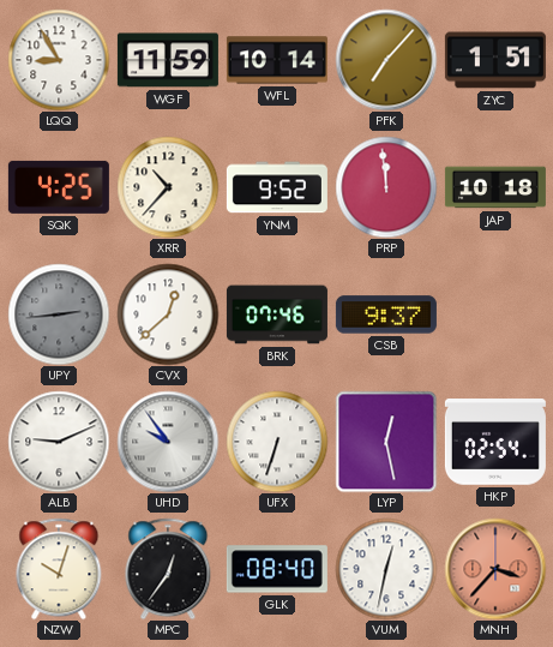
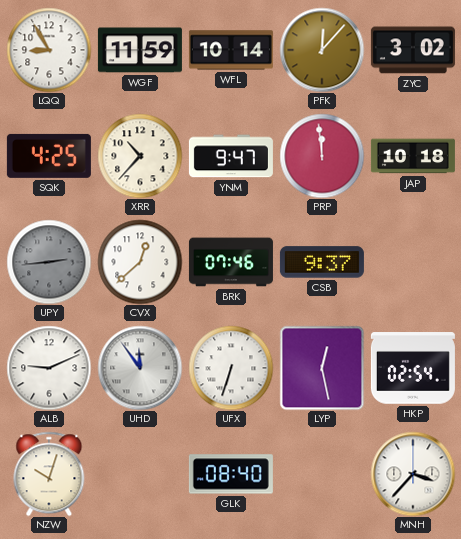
PFK: 7:07 -> 12:07 (322, 50)
ZYC: 1:51 -> 3:02 (413, 50)
YNM: 9:52 -> 9:47 (231, 156)
UHD: 9:54 -> 11:54 (140, 368)
MPC: 12:36 -> none (168, 569)
VUM: 12:32 -> none (386, 569)
MNH dial: salmon -> white (413, 474)
